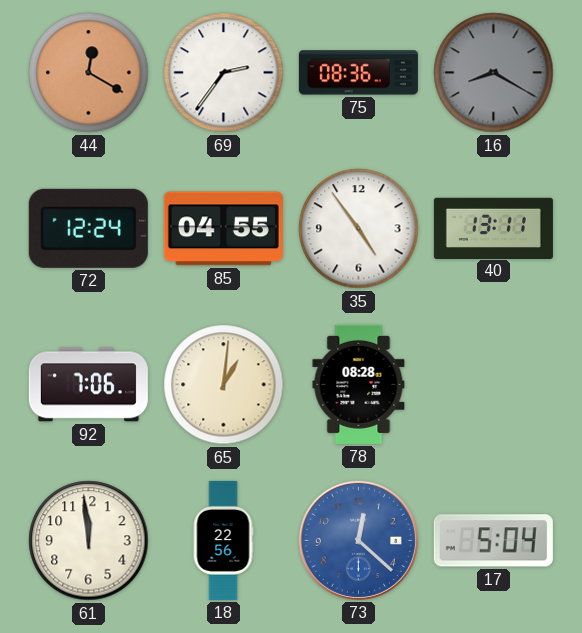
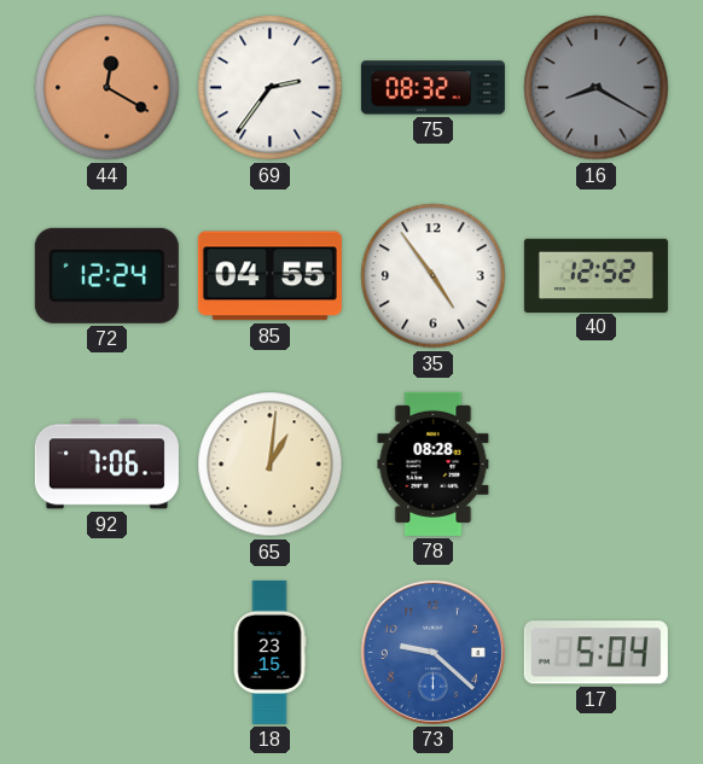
75: 08:36 -> 08:32 (432, 88)
40: 13:11 -> 12:52 (595, 275)
61: 11:59 -> none (89, 541)
18: 22:56 -> 23:15 (269, 652)
73: 12:22 -> 9:22 (432, 652)
